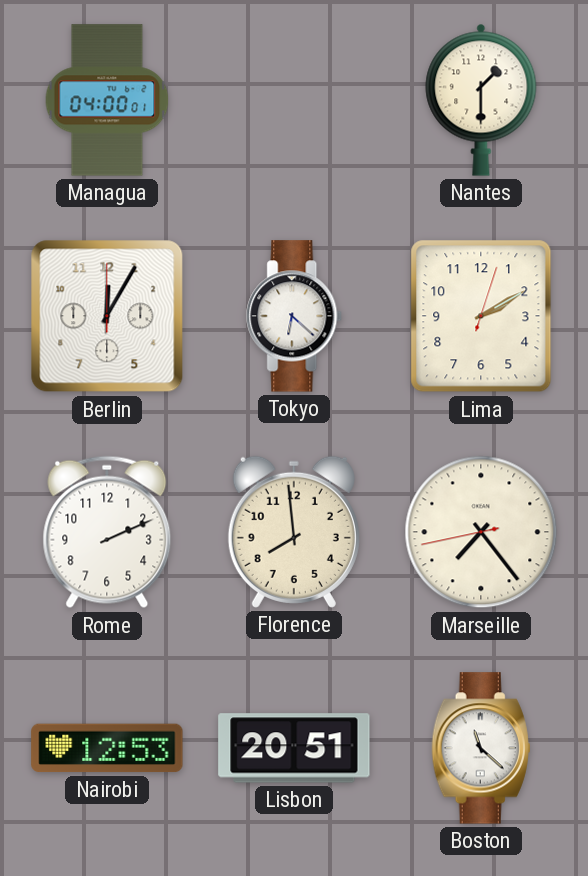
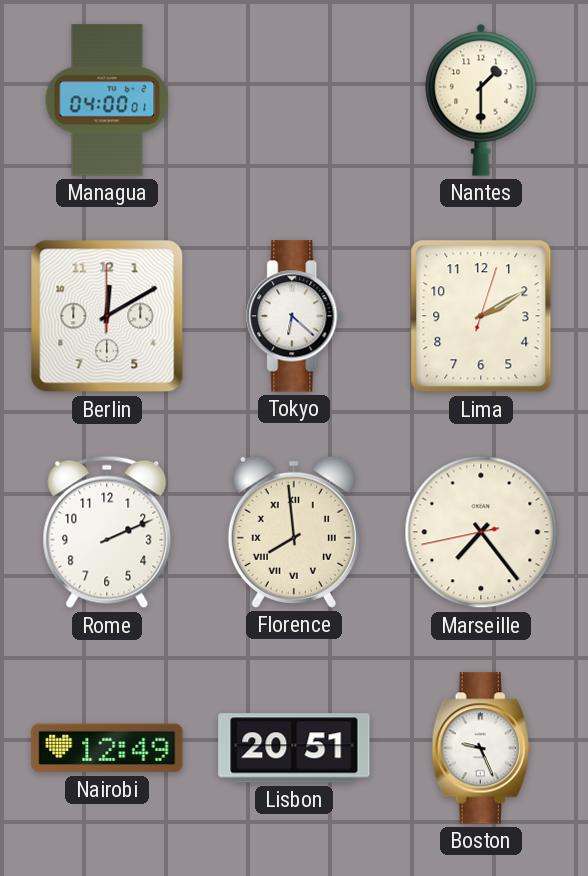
Berlin: 12:05 -> 12:10 (107, 316)
Florence numerals: Arabic -> Roman (294, 532)
Nairobi: 12:53 -> 12:49 (107, 748)
Boston: 11:22 -> 9:26 (481, 748)
